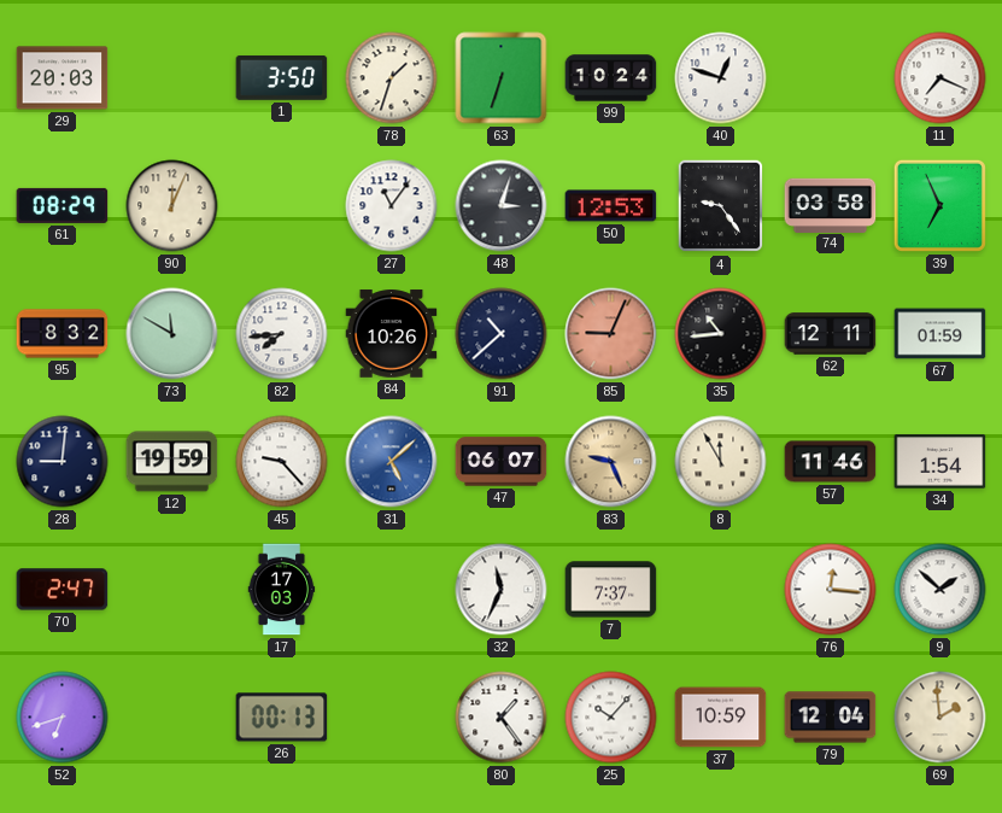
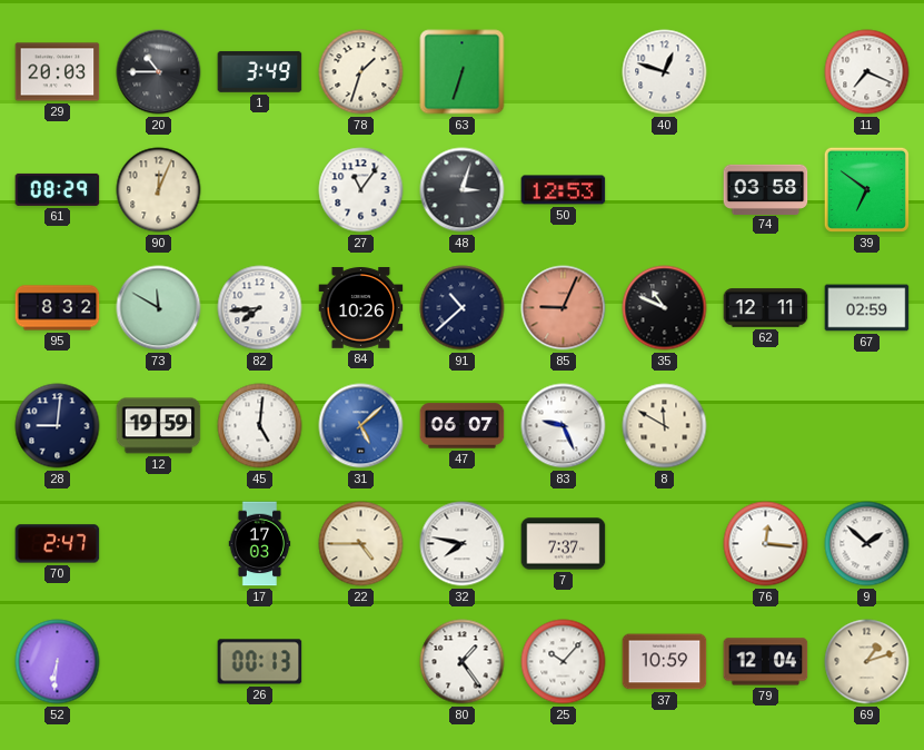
20: none -> 10:45 (159, 72)
1: 3:50 -> 3:49 (260, 71)
99: 10:24 -> none (611, 78)
4: 9:24 -> none (721, 206)
39: 6:56 -> 6:51 (866, 189)
35: 10:44 -> 10:49 (665, 308)
67: 01:59 -> 02:59 (867, 308)
45: 9:23 -> 5:01 (260, 426)
83 dial: champagne -> white (564, 426)
8: 11:55 -> 11:50 (665, 426)
57: 11:46 -> none (831, 462)
34: 1:54 -> none (941, 462)
22: none -> 4:45 (361, 544)
32: 11:34 -> 7:47 (463, 544)
52: 6:42 -> 6:31 (58, 662)
69: 1:59 -> 1:12 (867, 662)
